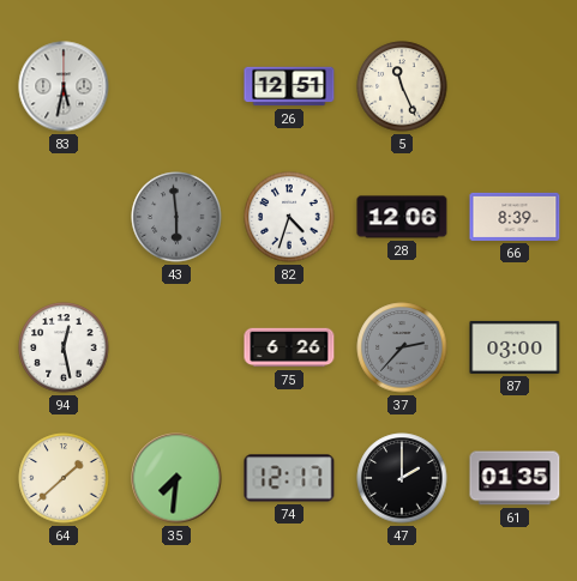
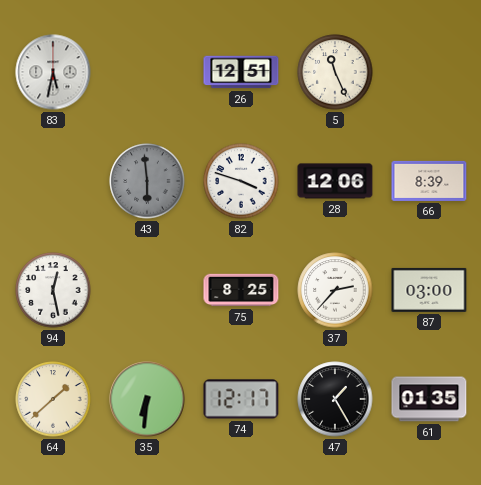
82: 4:33 -> 3:48 (241, 181)
75: 6:26 -> 8:25 (241, 290)
37 dial: grey -> white (335, 290)
35: 7:31 -> 6:31 (147, 399)
47: 2:00 -> 1:25 (335, 399)
